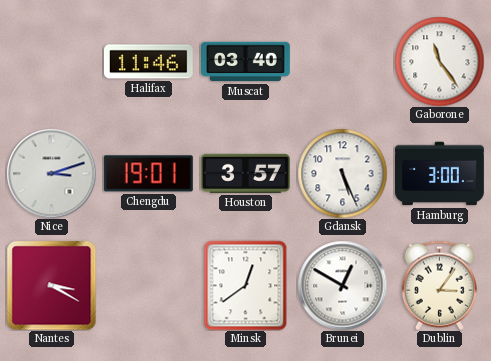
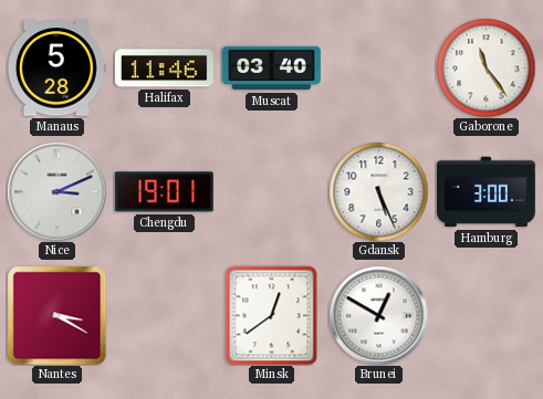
Manaus: none -> 5:28 (56, 69)
Nice: 3:12 -> 3:11 (56, 191)
Houston: 3:57 -> none (246, 173)
Dublin: 3:06 -> none (439, 285)
